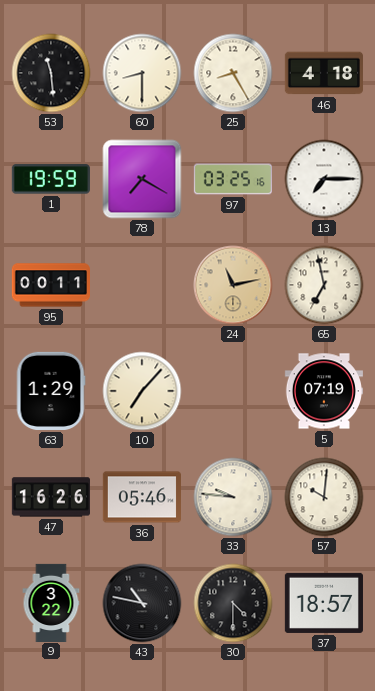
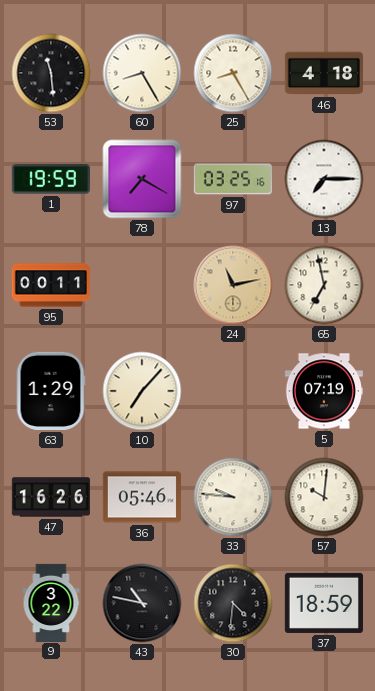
60: 8:30 -> 8:25 (142, 73)
30: 4:30 -> 4:31 (233, 603)
37: 18:57 -> 18:59 (324, 603)
